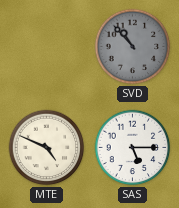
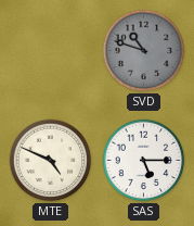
SVD: 10:53 -> 10:48 (144, 51)
